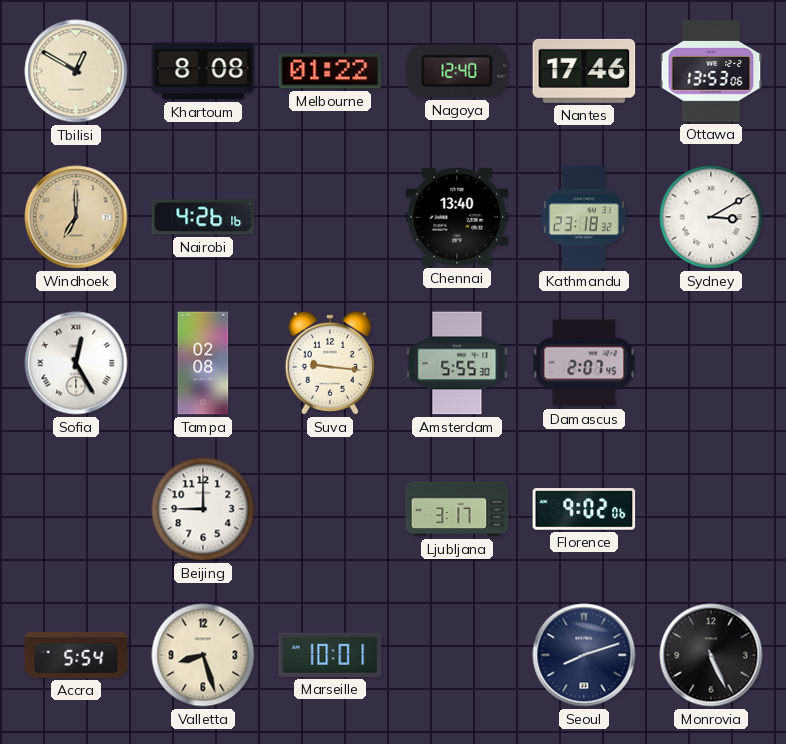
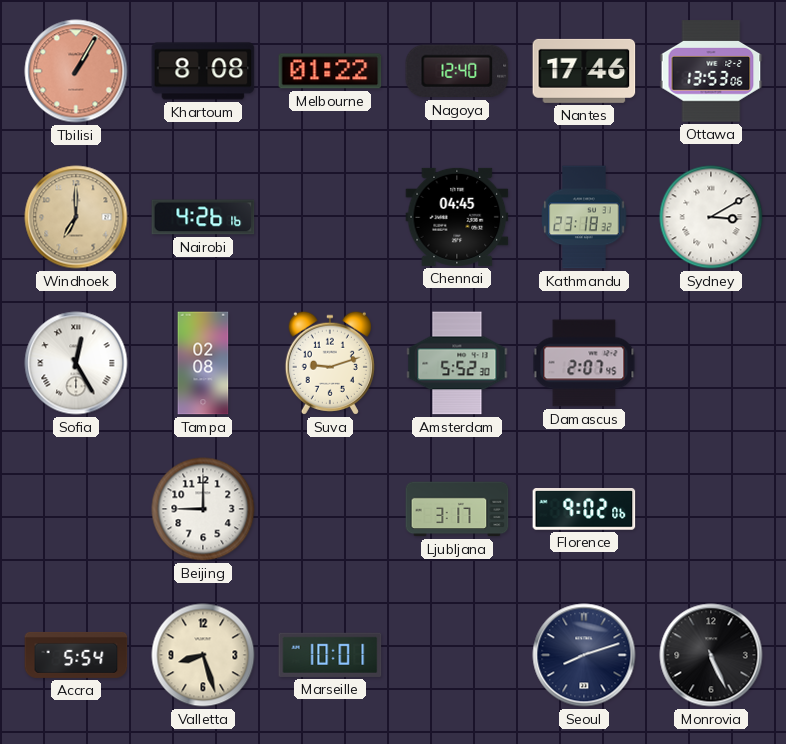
Tbilisi: 12:50 -> 1:05 (76, 71)
Tbilisi dial: cream -> salmon (76, 71)
Chennai: 13:40 -> 04:45 (457, 217)
Suva: 9:16 -> 9:12 (330, 363)
Amsterdam: 5:55 -> 5:52 (457, 363)
